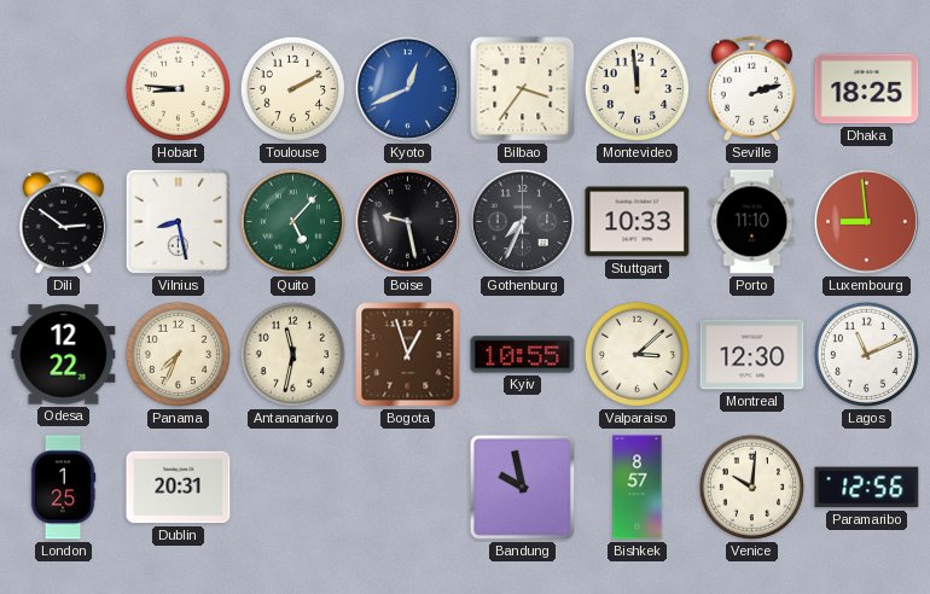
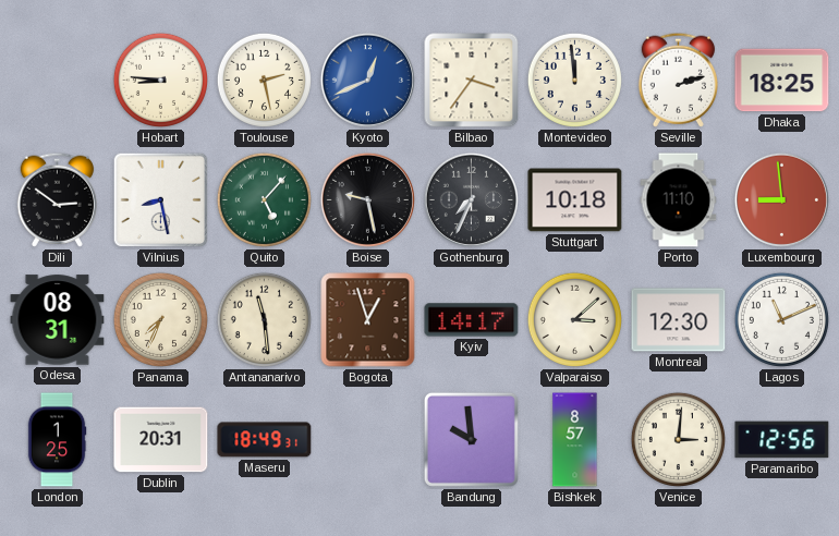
Toulouse: 2:10 -> 2:28 (264, 80)
Stuttgart: 10:33 -> 10:18 (575, 200)
Odesa: 12:22 -> 08:31 (58, 320)
Antananarivo: 11:32 -> 11:29 (264, 319)
Kyiv: 10:55 -> 14:17 (472, 320)
Maseru: none -> 18:49 (265, 440)
Bandung: 9:58 -> 9:59 (471, 439)
Venice: 10:01 -> 3:01 (678, 439)
